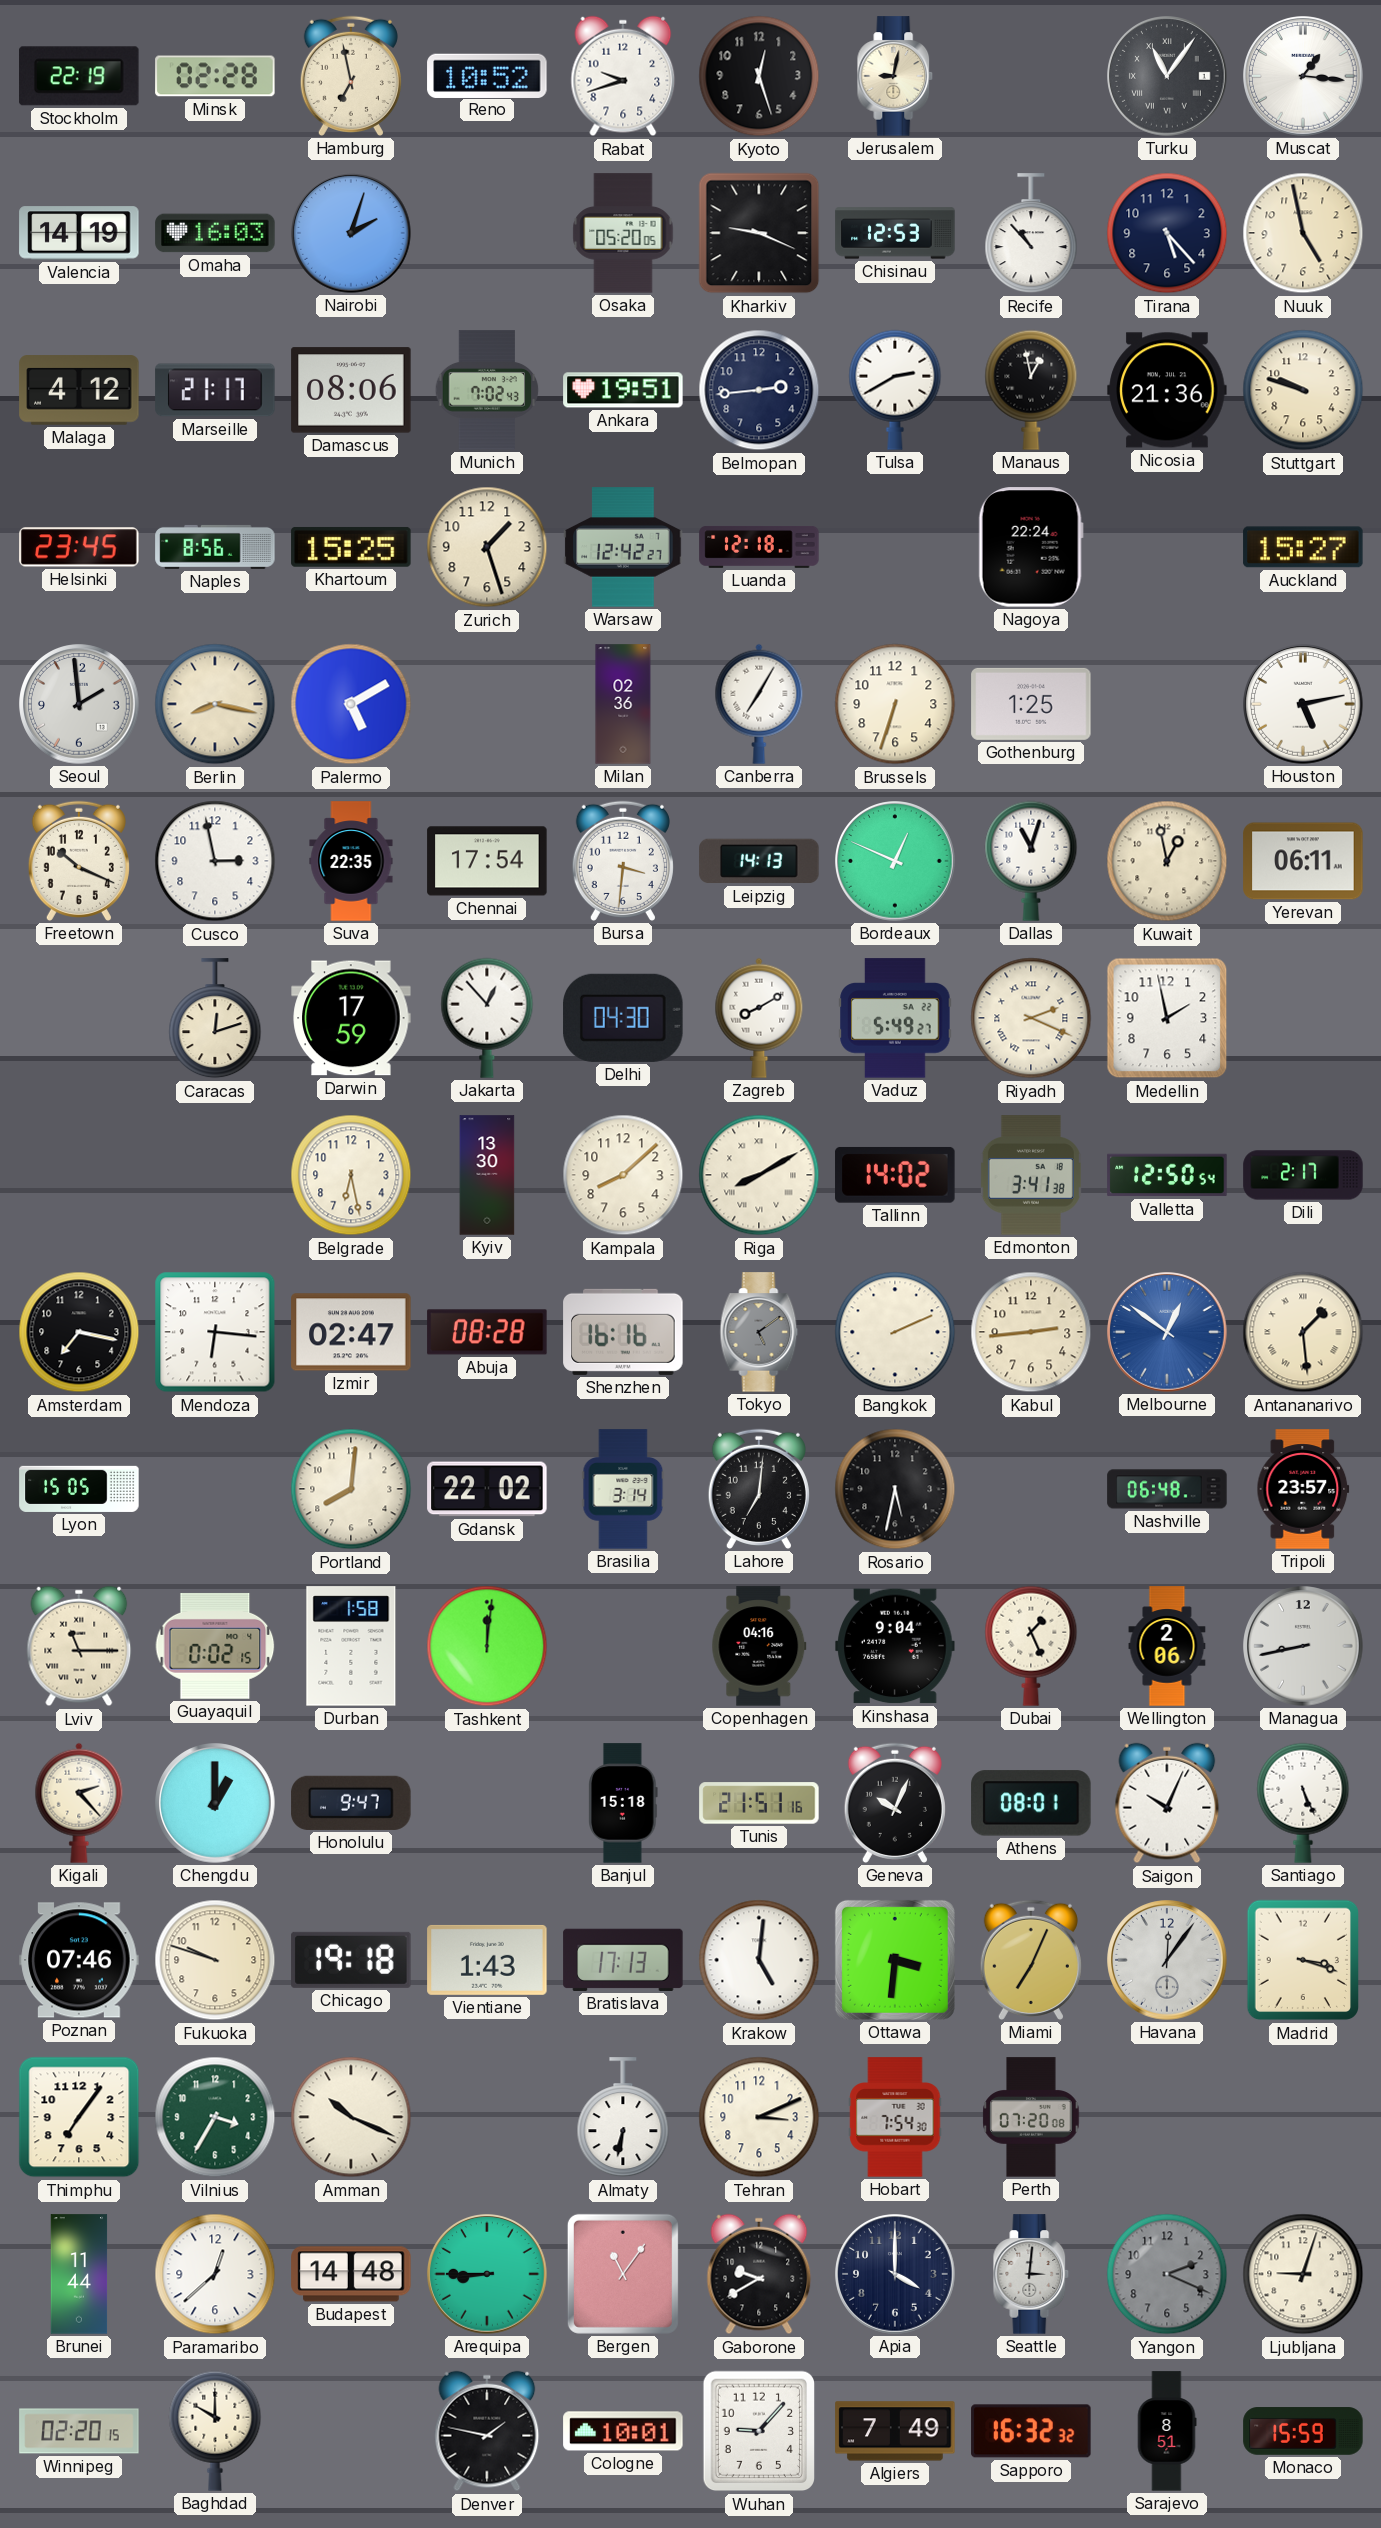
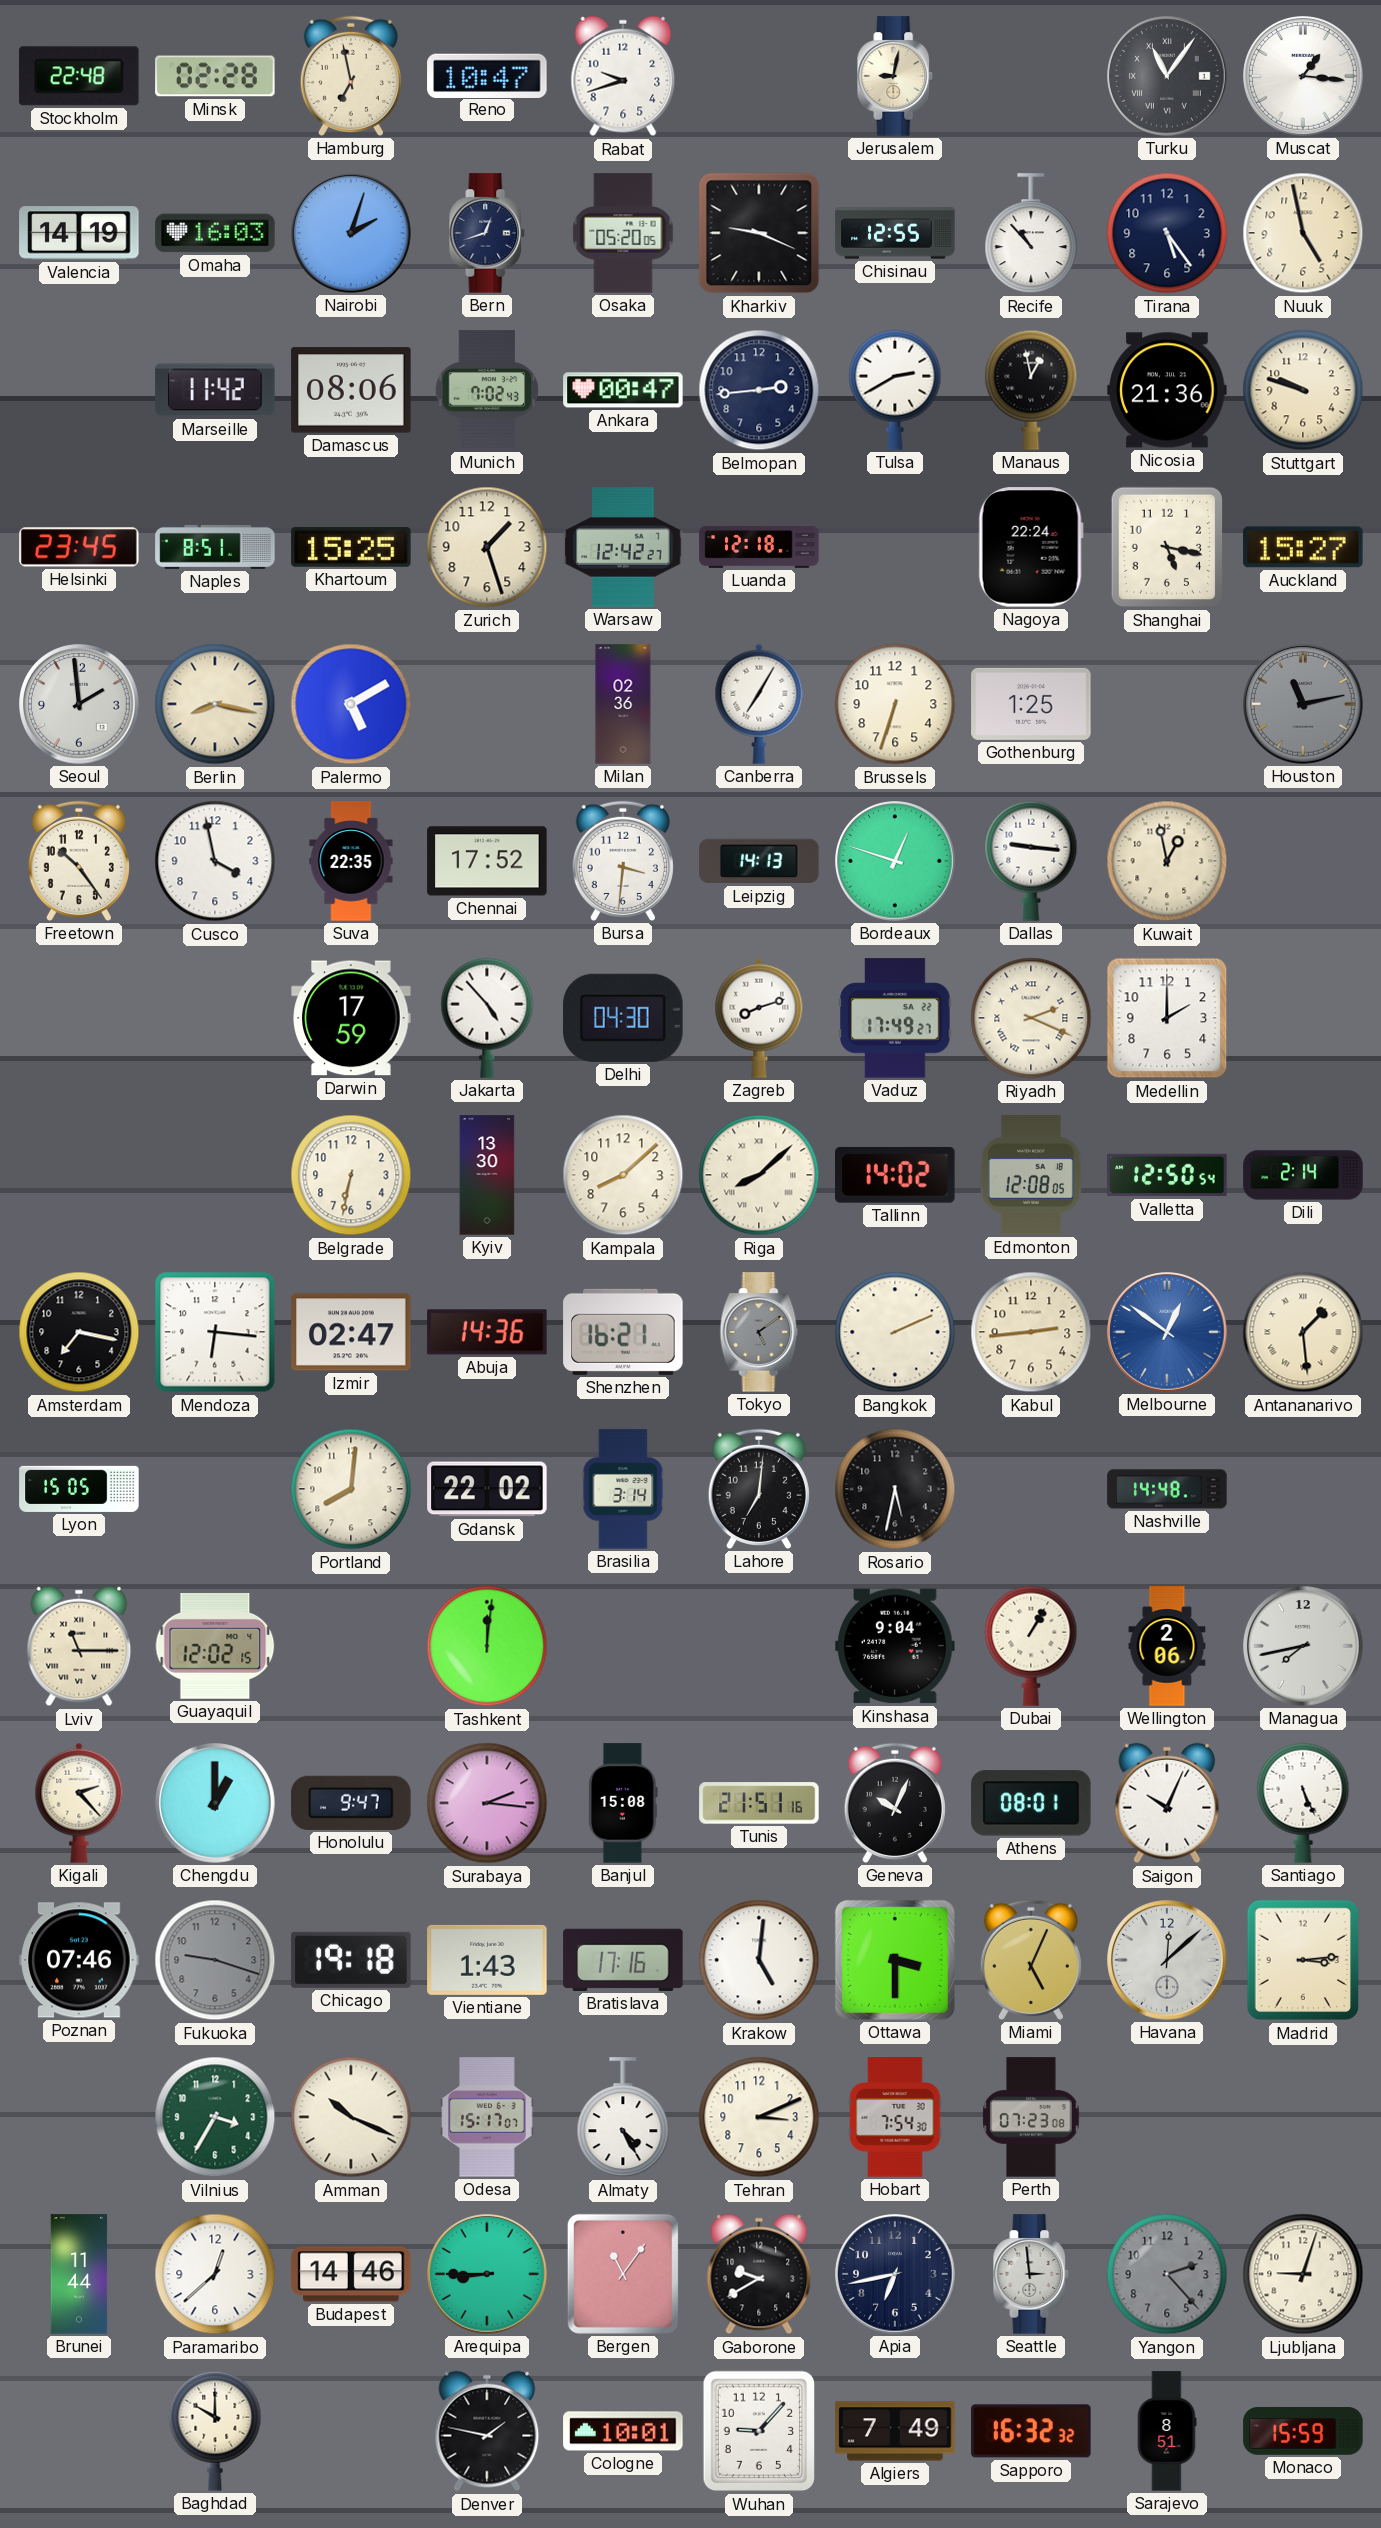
Stockholm: 22:19 -> 22:48 (79, 76)
Reno: 10:52 -> 10:47 (487, 75)
Kyoto: 12:27 -> none (759, 76)
Bern: none -> 12:42 (487, 233)
Chisinau: 12:53 -> 12:55 (895, 233)
Tirana: 5:23 -> 5:24 (1167, 233)
Malaga: 4:12 -> none (79, 390)
Marseille: 21:17 -> 11:42 (215, 390)
Ankara: 19:51 -> 00:47 (623, 390)
Naples: 8:56 -> 8:51 (215, 547)
Shanghai: none -> 5:17 (1167, 547)
Houston: 5:13 -> 11:13 (1303, 704)
Houston dial: white -> grey (1303, 704)
Freetown: 10:19 -> 10:24 (79, 861)
Cusco: 2:58 -> 3:58 (215, 861)
Chennai: 17:54 -> 17:52 (487, 861)
Bordeaux: 12:49 -> 12:48 (895, 861)
Dallas: 11:03 -> 9:16 (1031, 861)
Yerevan: 06:11 -> none (1303, 861)
Caracas: 12:12 -> none (215, 1019)
Jakarta: 12:53 -> 4:53 (487, 1018)
Zagreb: 8:10 -> 8:12 (759, 1018)
Vaduz: 5:49 -> 17:49 (895, 1018)
Medellin: 1:58 -> 2:00 (1167, 1018)
Belgrade: 6:28 -> 6:32 (351, 1175)
Riga: 8:10 -> 8:08 (759, 1175)
Edmonton: 3:41 -> 12:08 (1031, 1175)
Dili: 2:17 -> 2:14 (1303, 1175)
Abuja: 08:28 -> 14:36 (487, 1332)
Shenzhen: 16:16 -> 16:21 (623, 1332)
Nashville: 06:48 -> 14:48 (1167, 1489)
Tripoli: 23:57 -> none (1303, 1489)
Guayaquil: 0:02 -> 12:02 (215, 1646)
Durban: 1:58 -> none (351, 1646)
Copenhagen: 04:16 -> none (759, 1646)
Dubai: 1:26 -> 1:05 (1031, 1646)
Managua: 8:43 -> 7:43 (1303, 1646)
Surabaya: none -> 2:16 (487, 1803)
Banjul: 15:18 -> 15:08 (623, 1803)
Fukuoka: 9:48 -> 9:18 (215, 1960)
Fukuoka dial: cream -> grey (215, 1960)
Bratislava: 17:13 -> 17:16 (623, 1960)
Ottawa: 3:31 -> 3:30 (895, 1960)
Miami: 7:04 -> 5:04 (1031, 1960)
Havana: 12:06 -> 12:08 (1167, 1960)
Madrid: 3:18 -> 3:14 (1303, 1960)
Thimphu: 7:06 -> none (79, 2117)
Odesa: none -> 15:17 (487, 2117)
Almaty: 6:32 -> 4:25 (623, 2118)
Perth: 07:20 -> 07:23 (1031, 2117)
Budapest: 14:48 -> 14:46 (351, 2274)
Apia: 4:00 -> 6:43 (895, 2274)
Seattle: 3:01 -> 2:59 (1031, 2274)
Yangon: 2:19 -> 2:23 (1167, 2274)
Winnipeg: 02:20 -> none (79, 2431)
